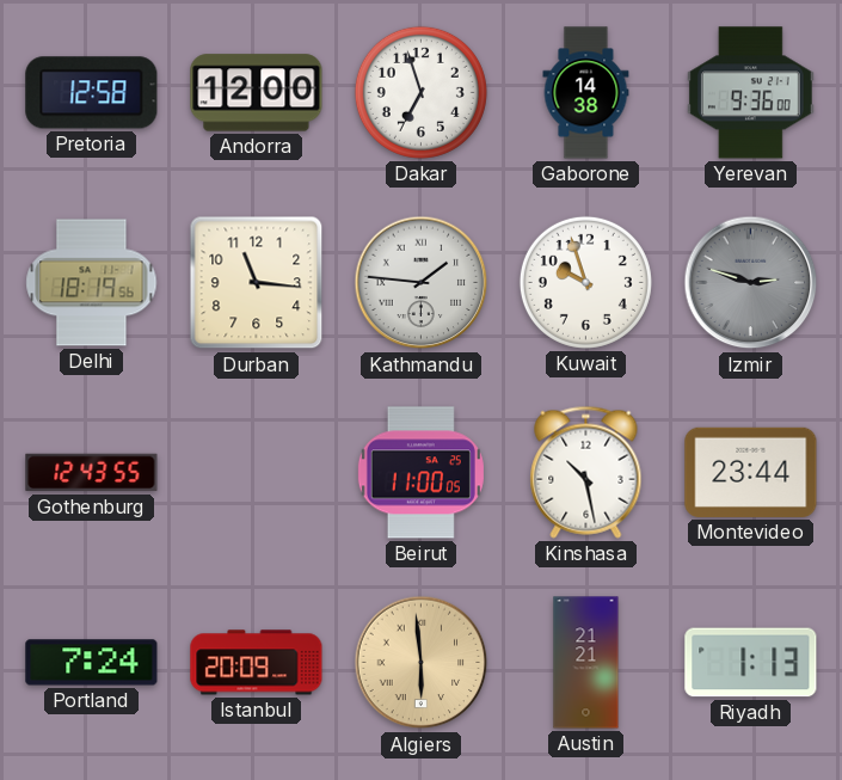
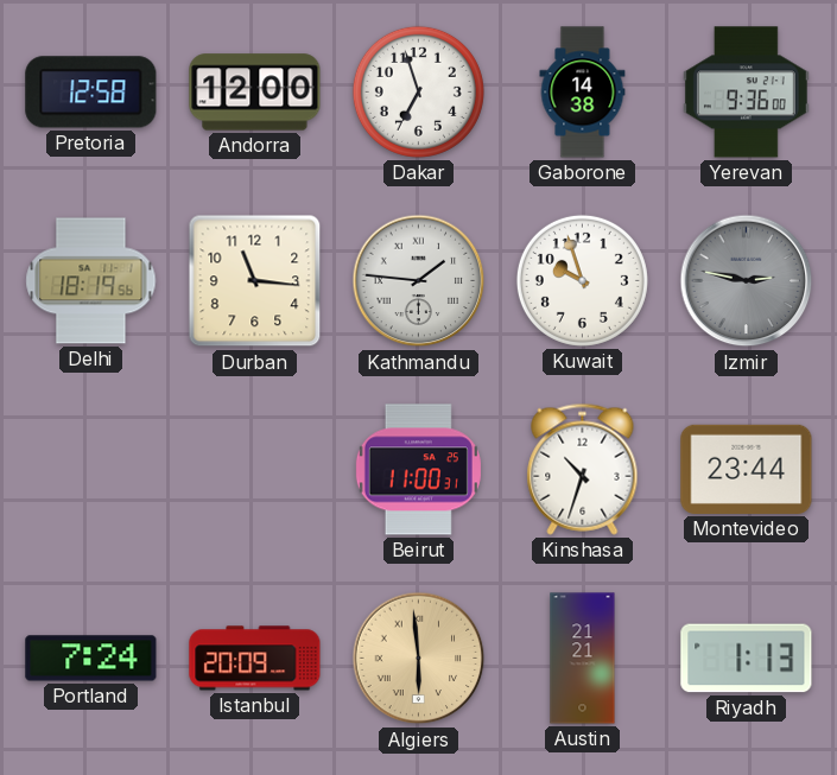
Izmir: 2:48 -> 2:47 (747, 281)
Gothenburg: 12:43 -> none (92, 473)
Beirut: 11:00:05 -> 11:00:31 (418, 470)
Kinshasa: 10:28 -> 10:33 (583, 469)
